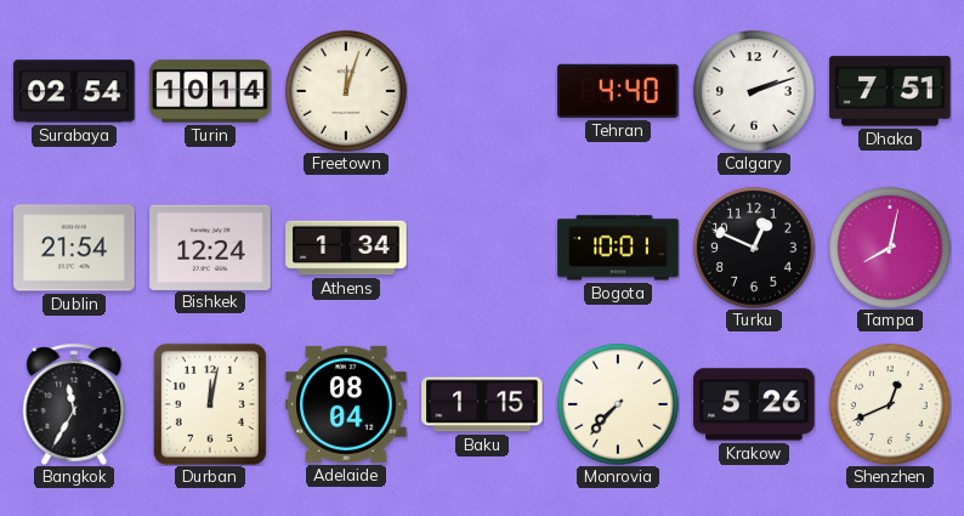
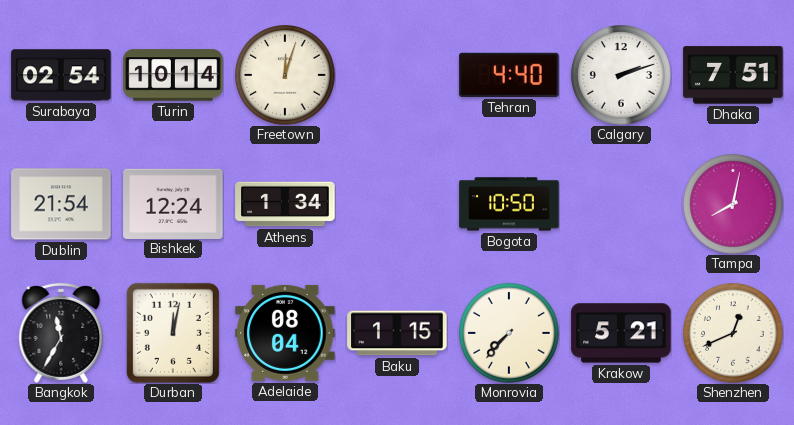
Bogota: 10:01 -> 10:50 (509, 204)
Turku: 12:49 -> none (755, 249)
Krakow: 5:26 -> 5:21 (621, 333)
